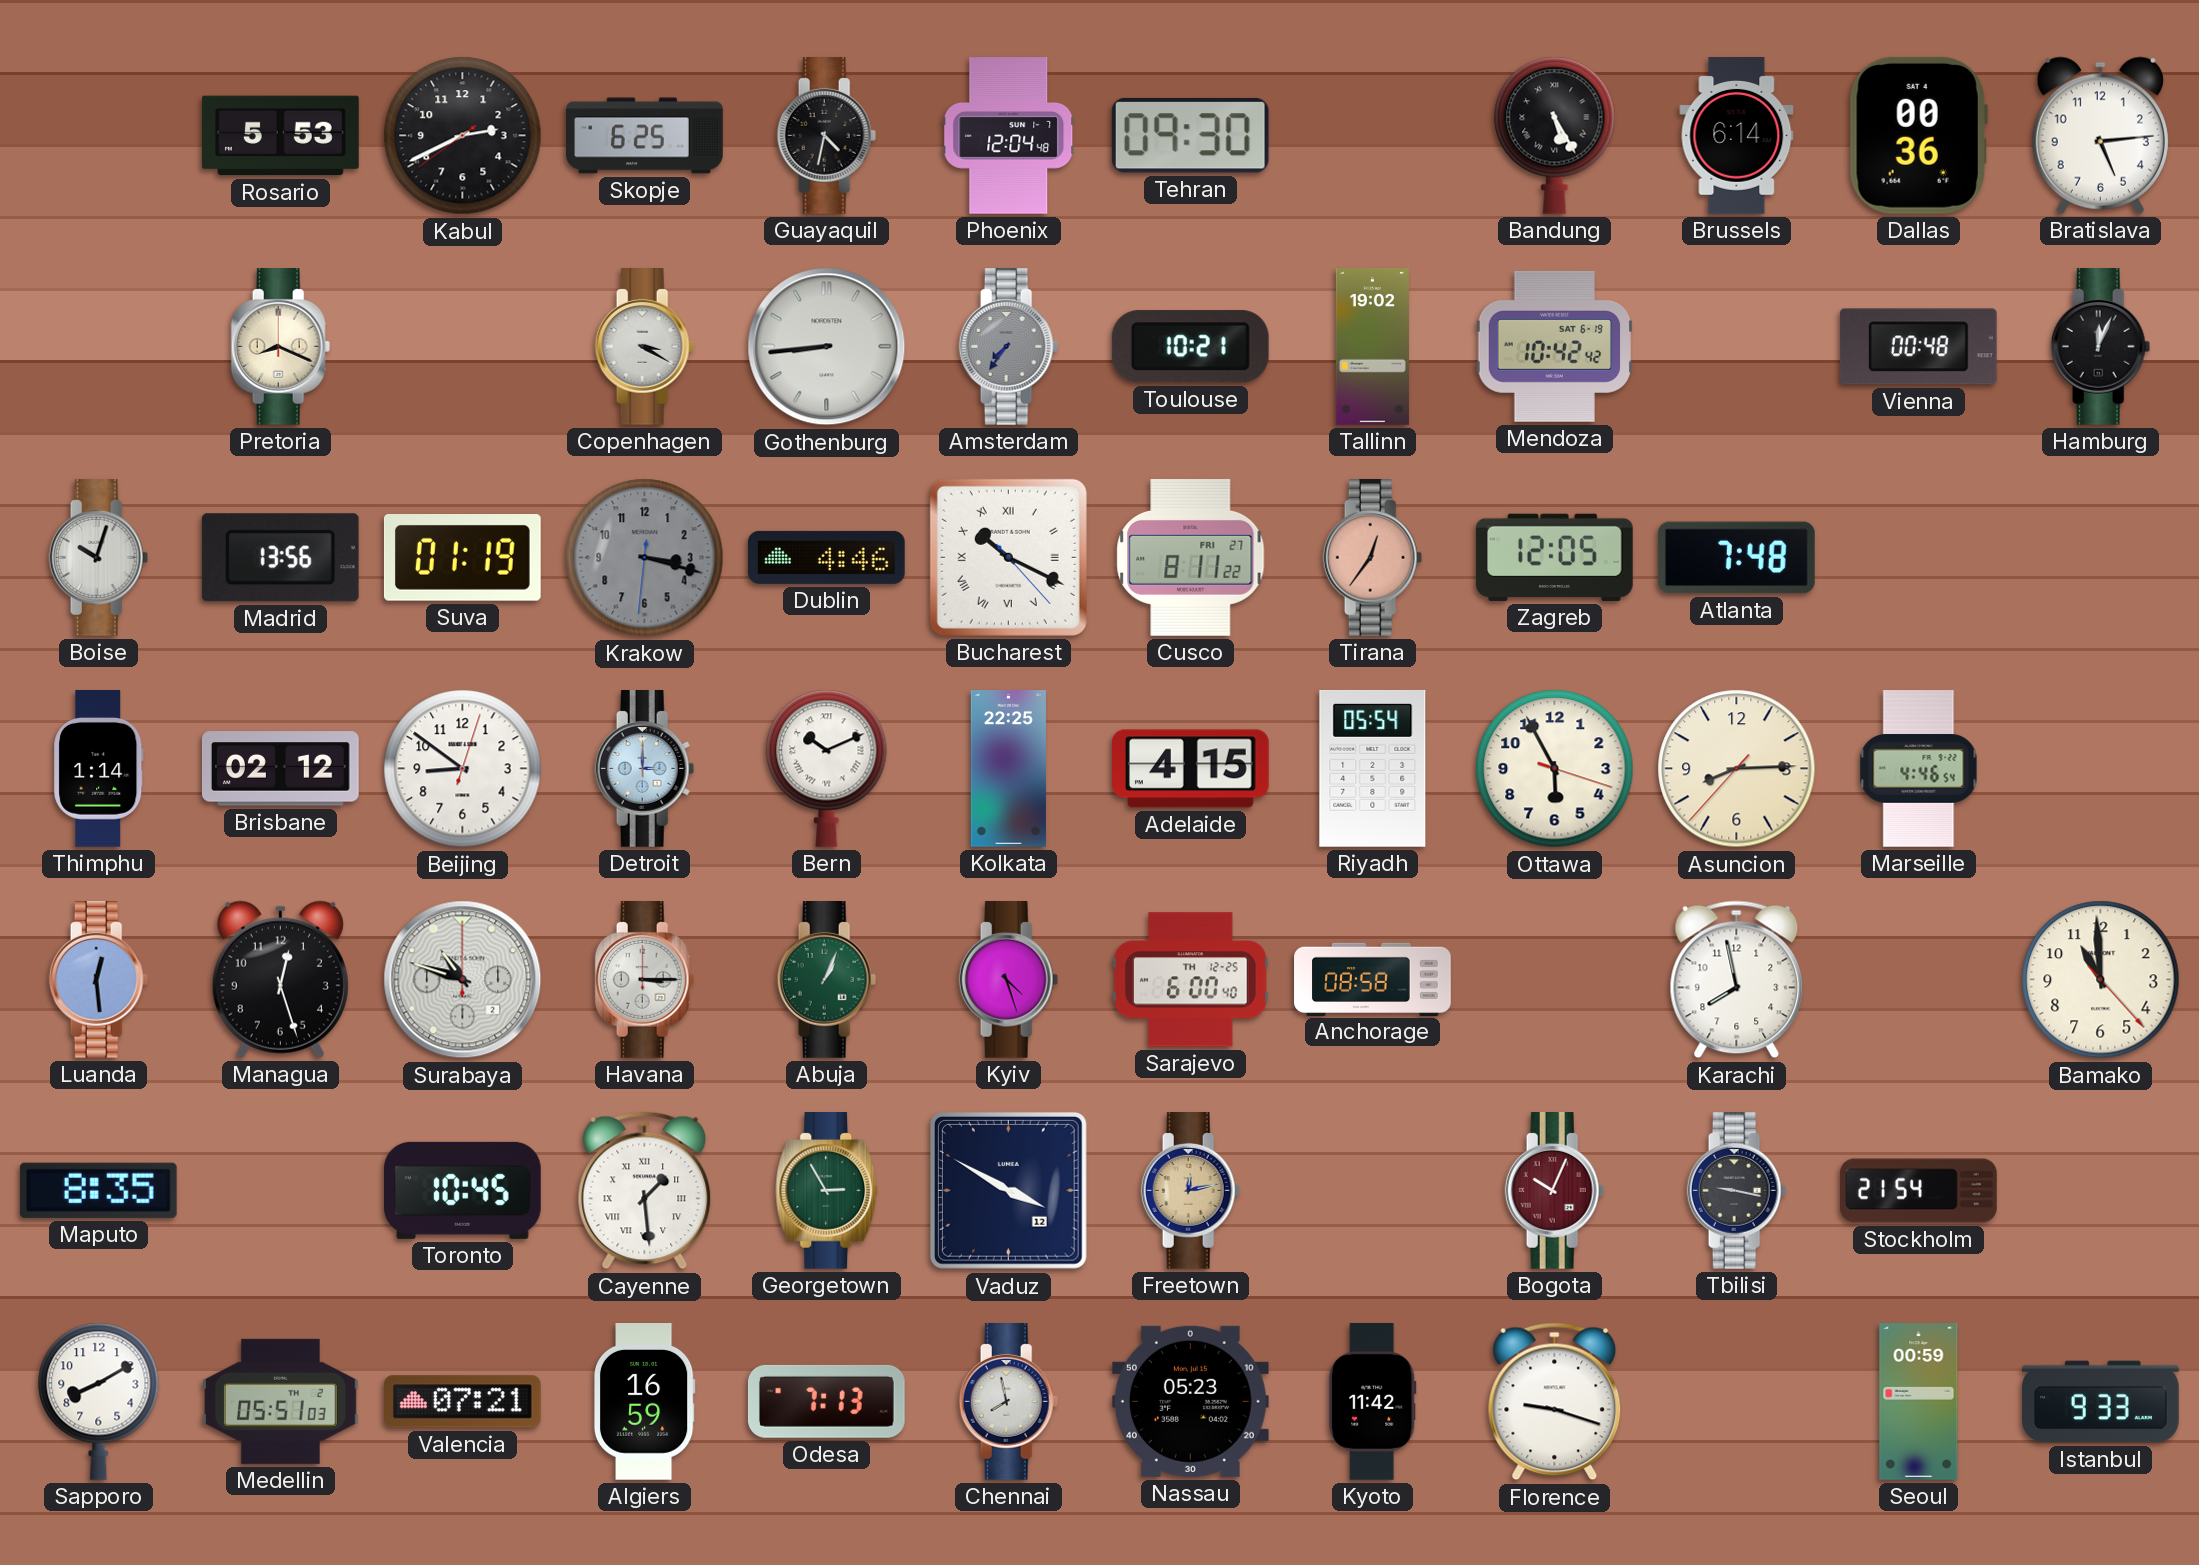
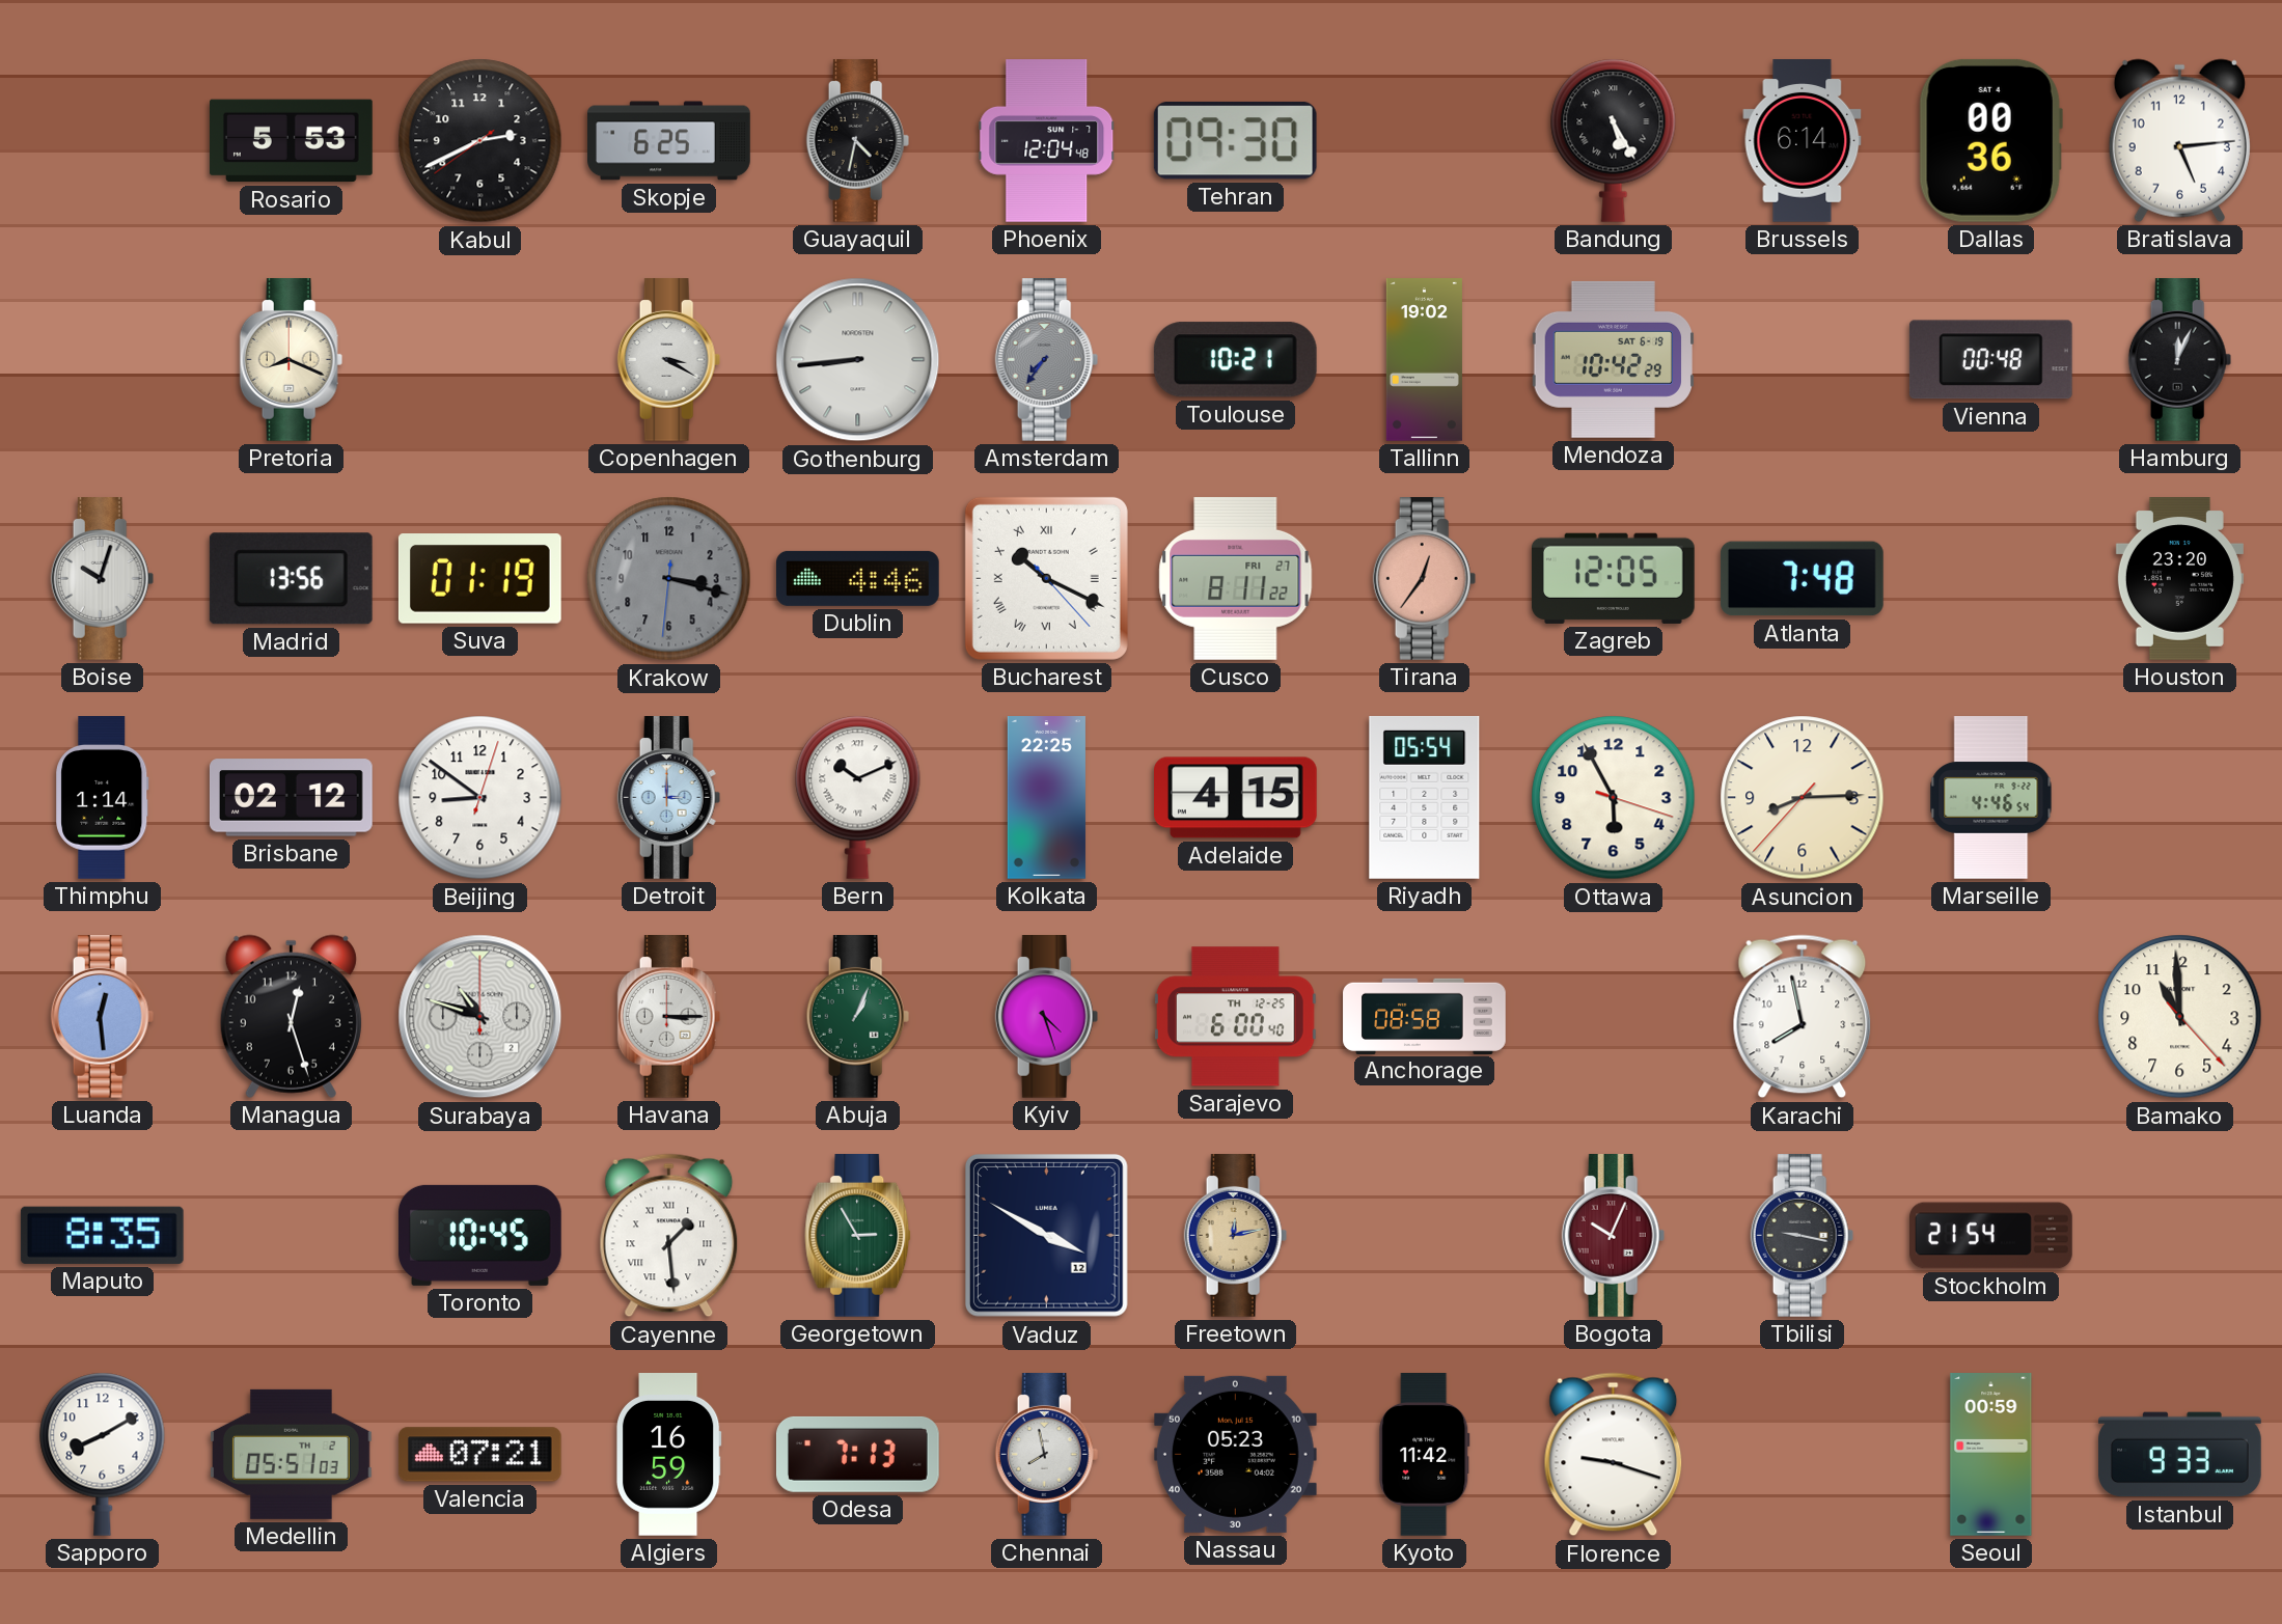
Mendoza: 10:42:42 -> 10:42:29 (1614, 359)
Houston: none -> 23:20 (2179, 579)
